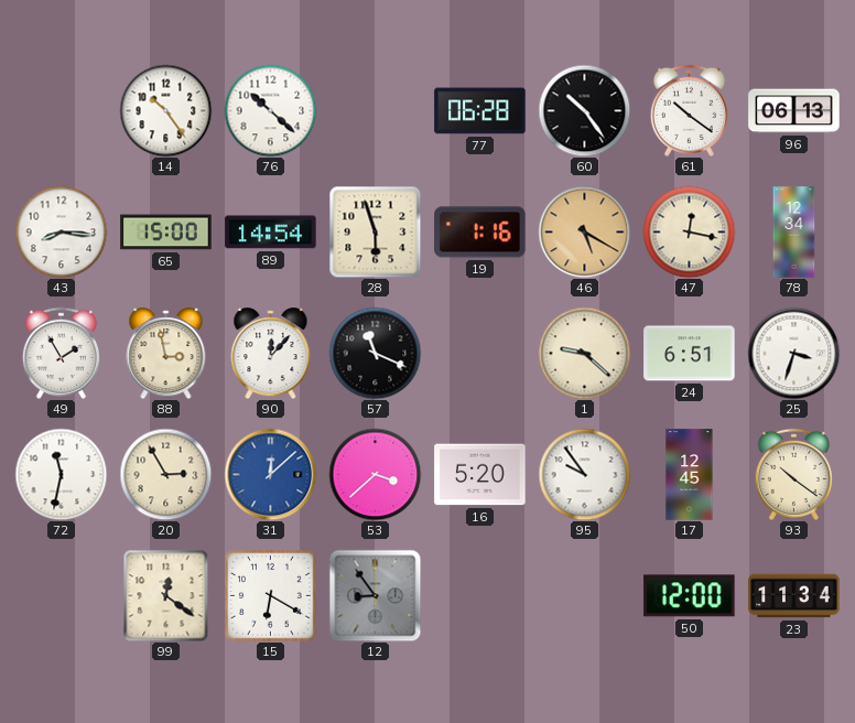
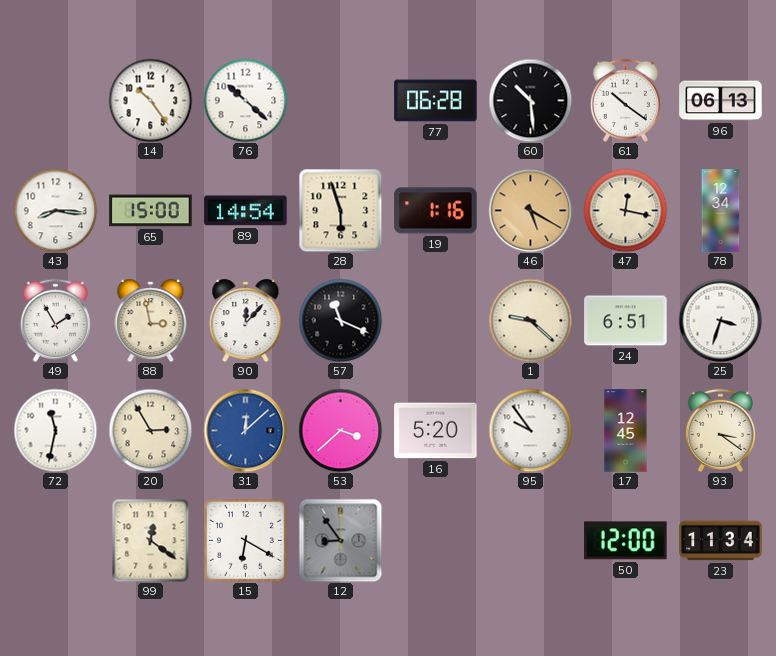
60: 10:24 -> 10:29 (530, 100)
93: 10:21 -> 3:21 (720, 430)
